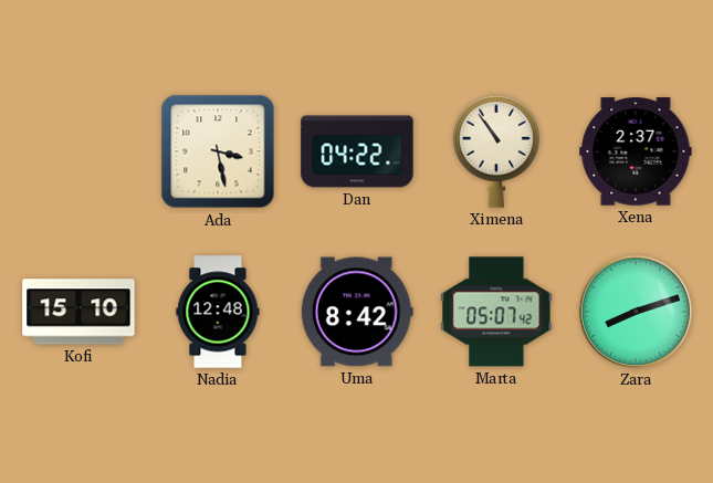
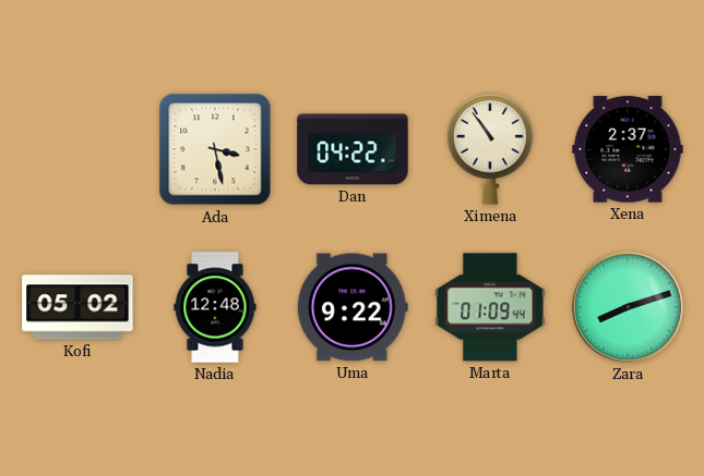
Kofi: 15:10 -> 05:02 (77, 307)
Uma: 8:42 -> 9:22 (353, 307)
Marta: 05:07 -> 01:09 (490, 307)
